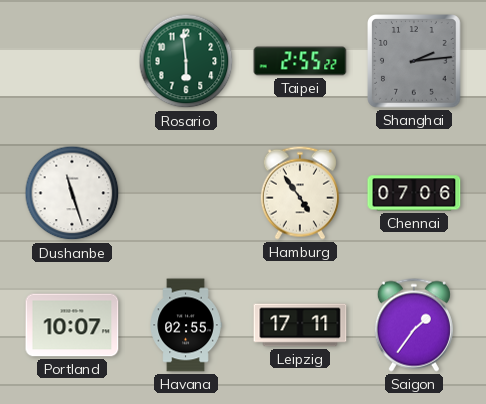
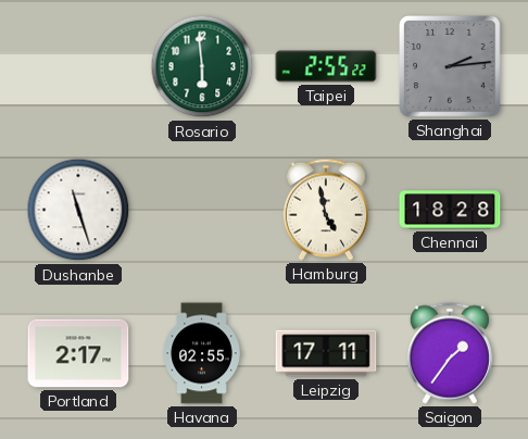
Hamburg: 4:54 -> 4:58 (326, 210)
Chennai: 07:06 -> 18:28 (450, 210)
Portland: 10:07 -> 2:17 (78, 353)
